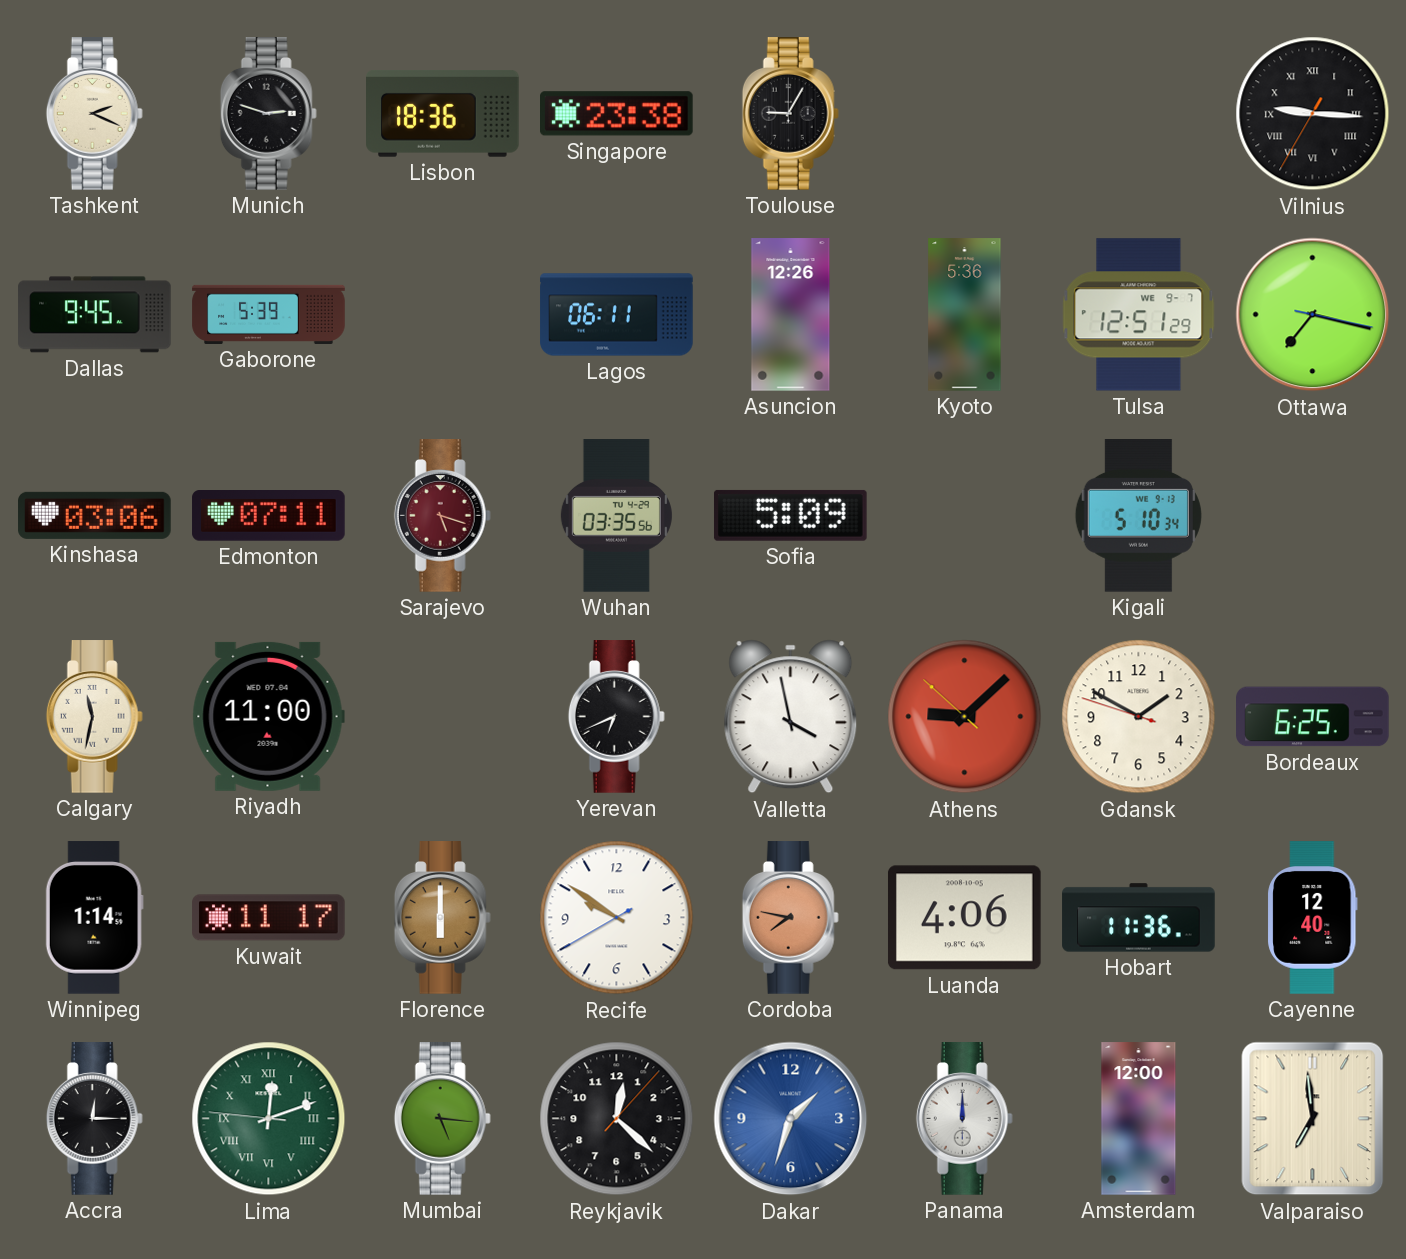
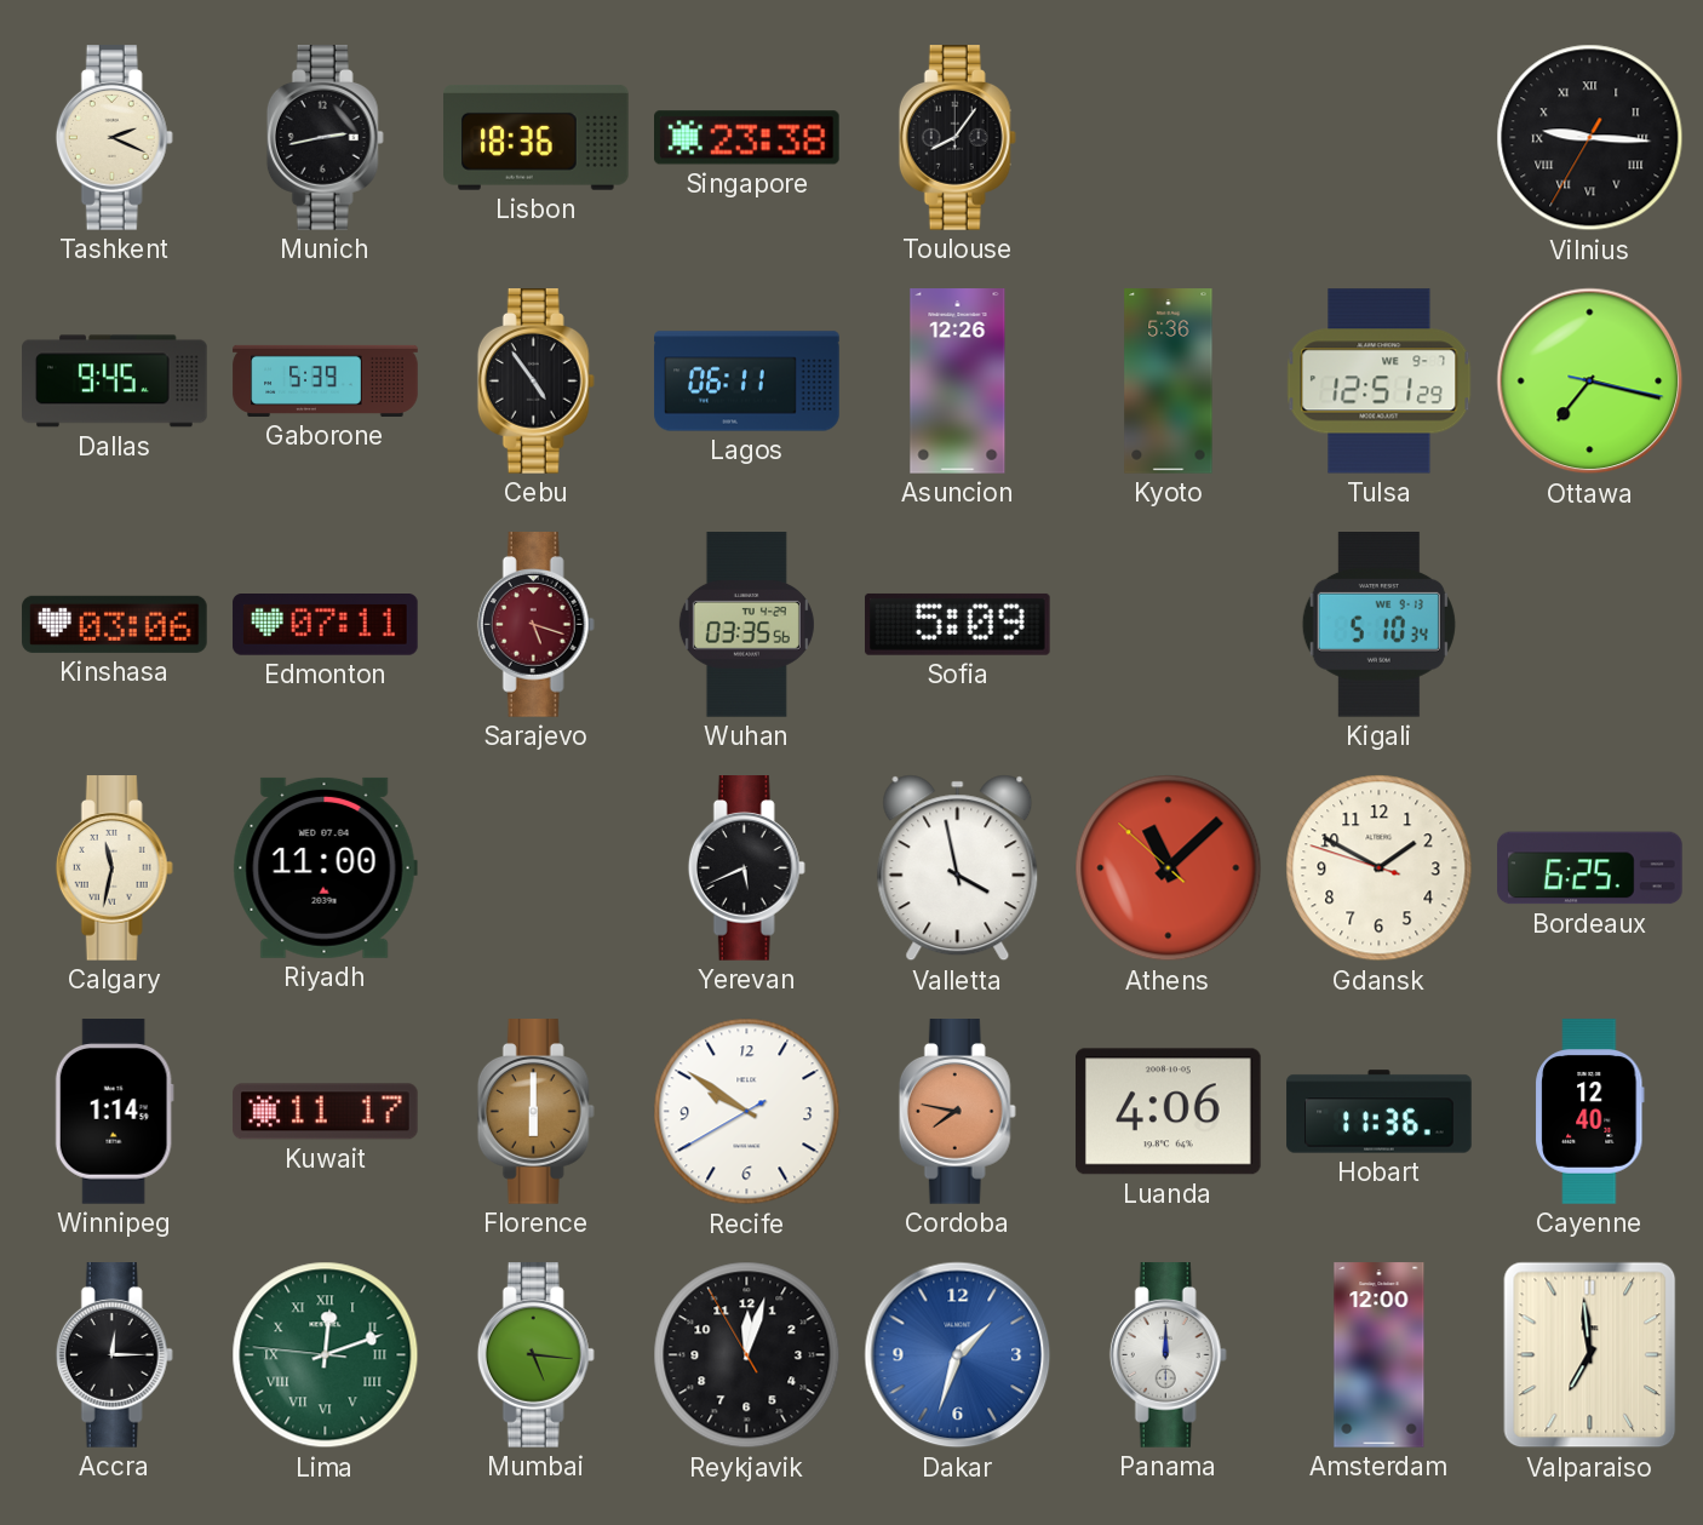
Munich: 2:48 -> 2:43 (325, 138)
Toulouse: 9:05 -> 8:06 (957, 138)
Cebu: none -> 4:54 (535, 382)
Yerevan: 6:41 -> 5:41 (746, 868)
Athens: 9:07 -> 11:07 (1169, 868)
Reykjavik: 12:22 -> 12:02 (747, 1355)
